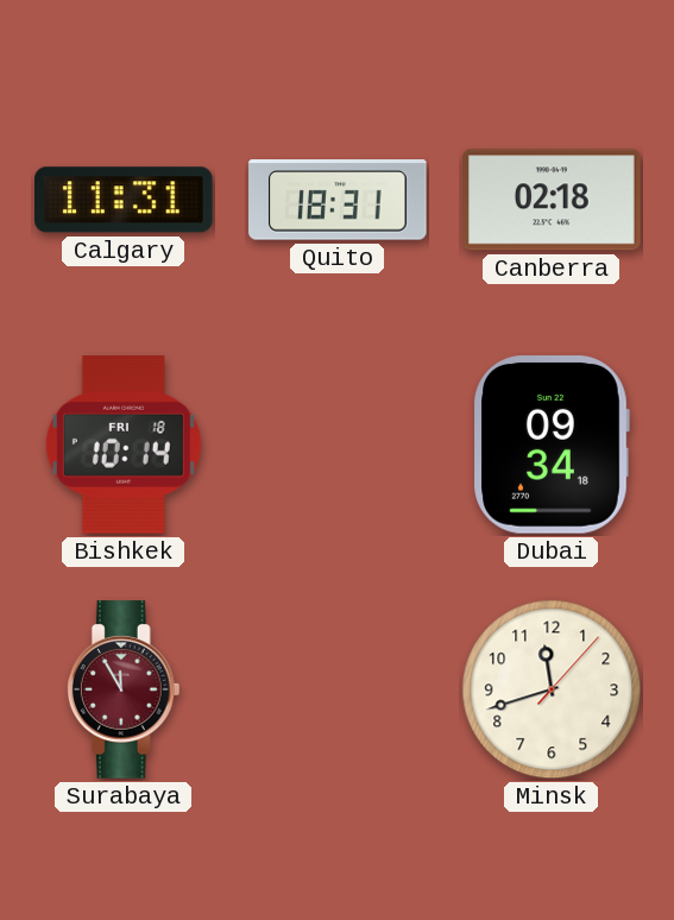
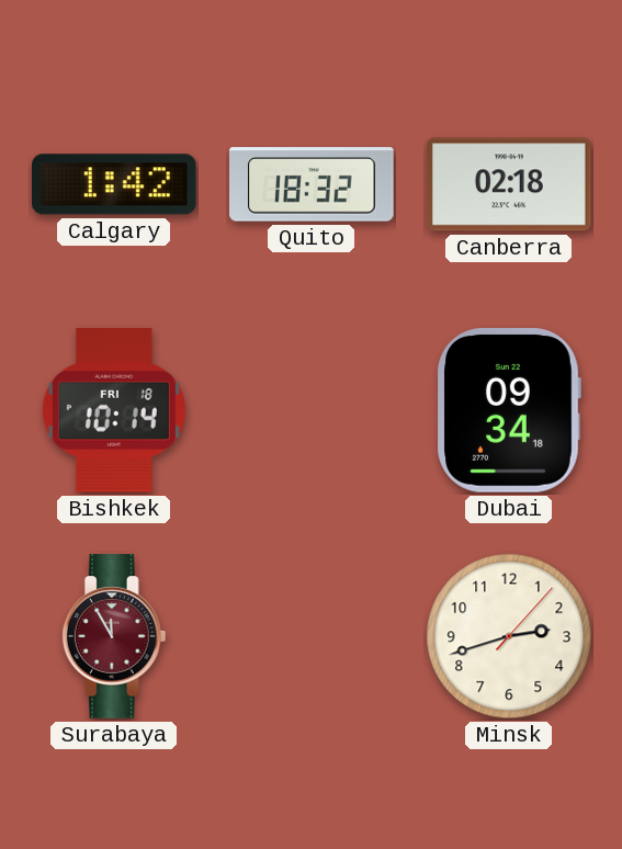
Calgary: 11:31 -> 1:42 (115, 184)
Quito: 18:31 -> 18:32 (312, 184)
Minsk: 11:42 -> 2:42 (509, 636)
